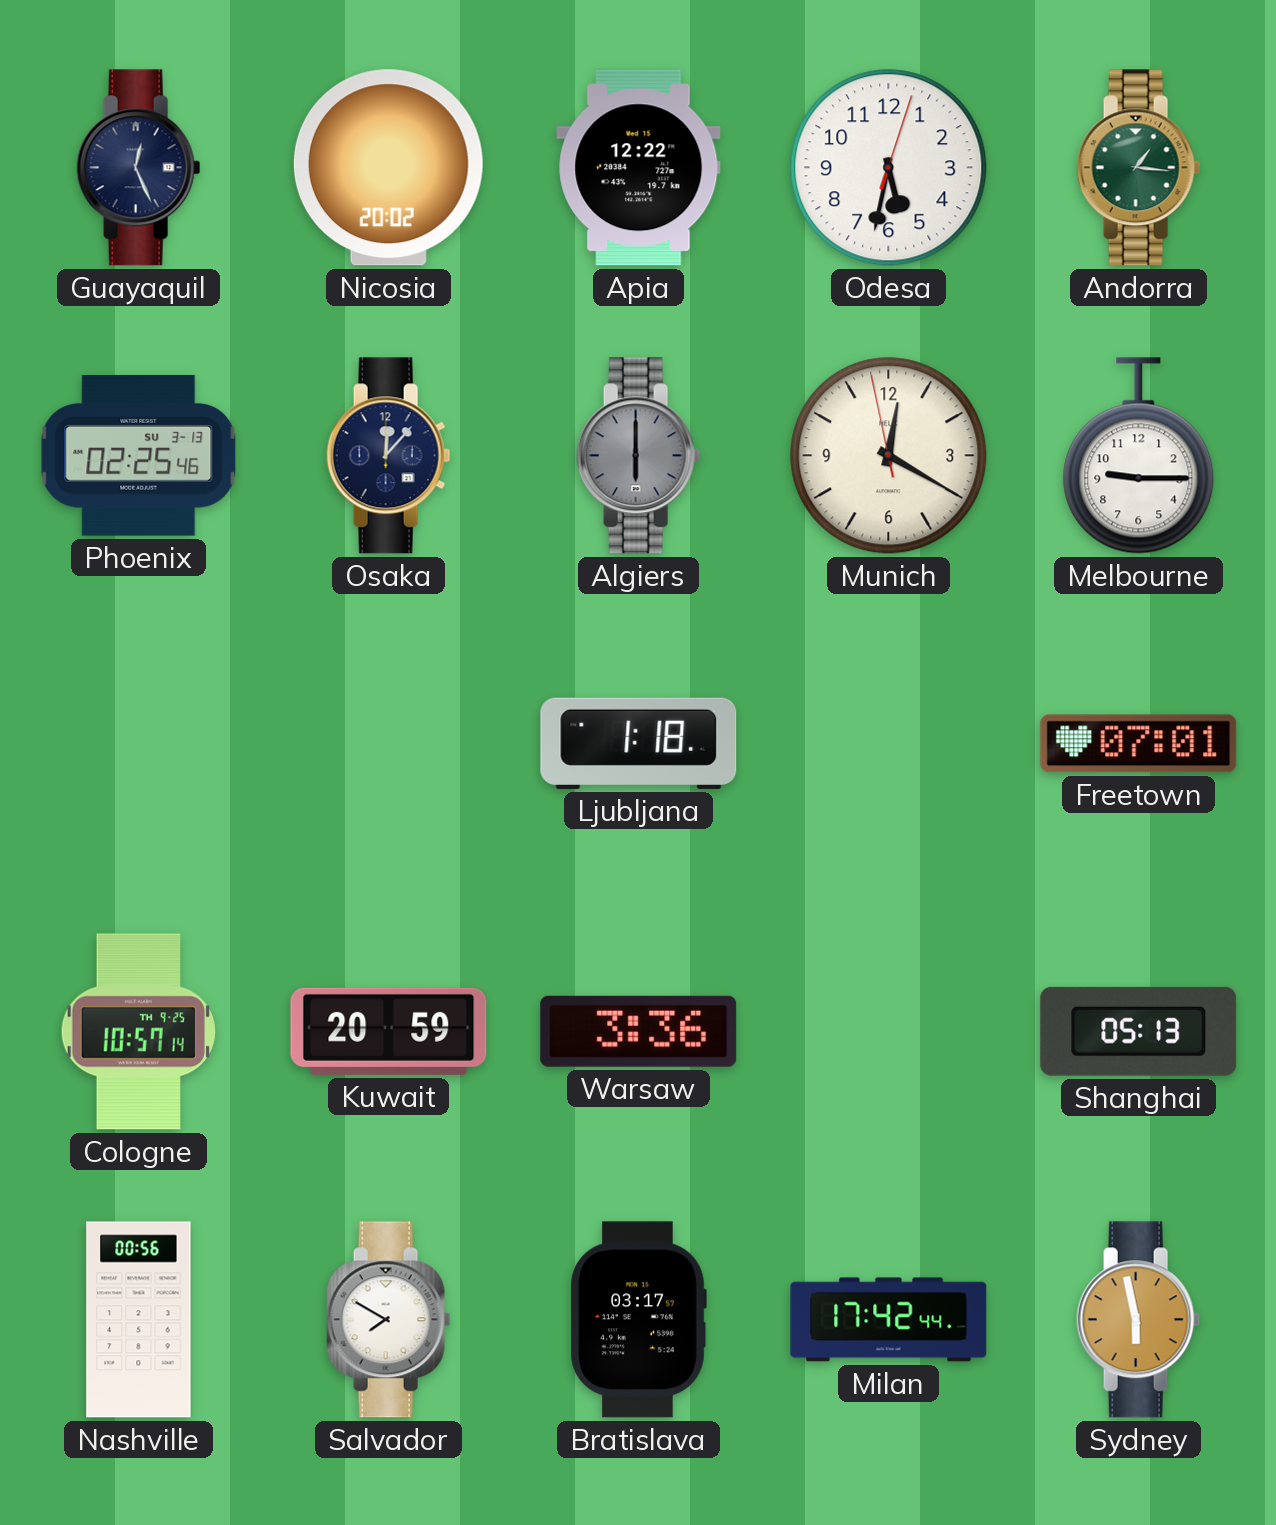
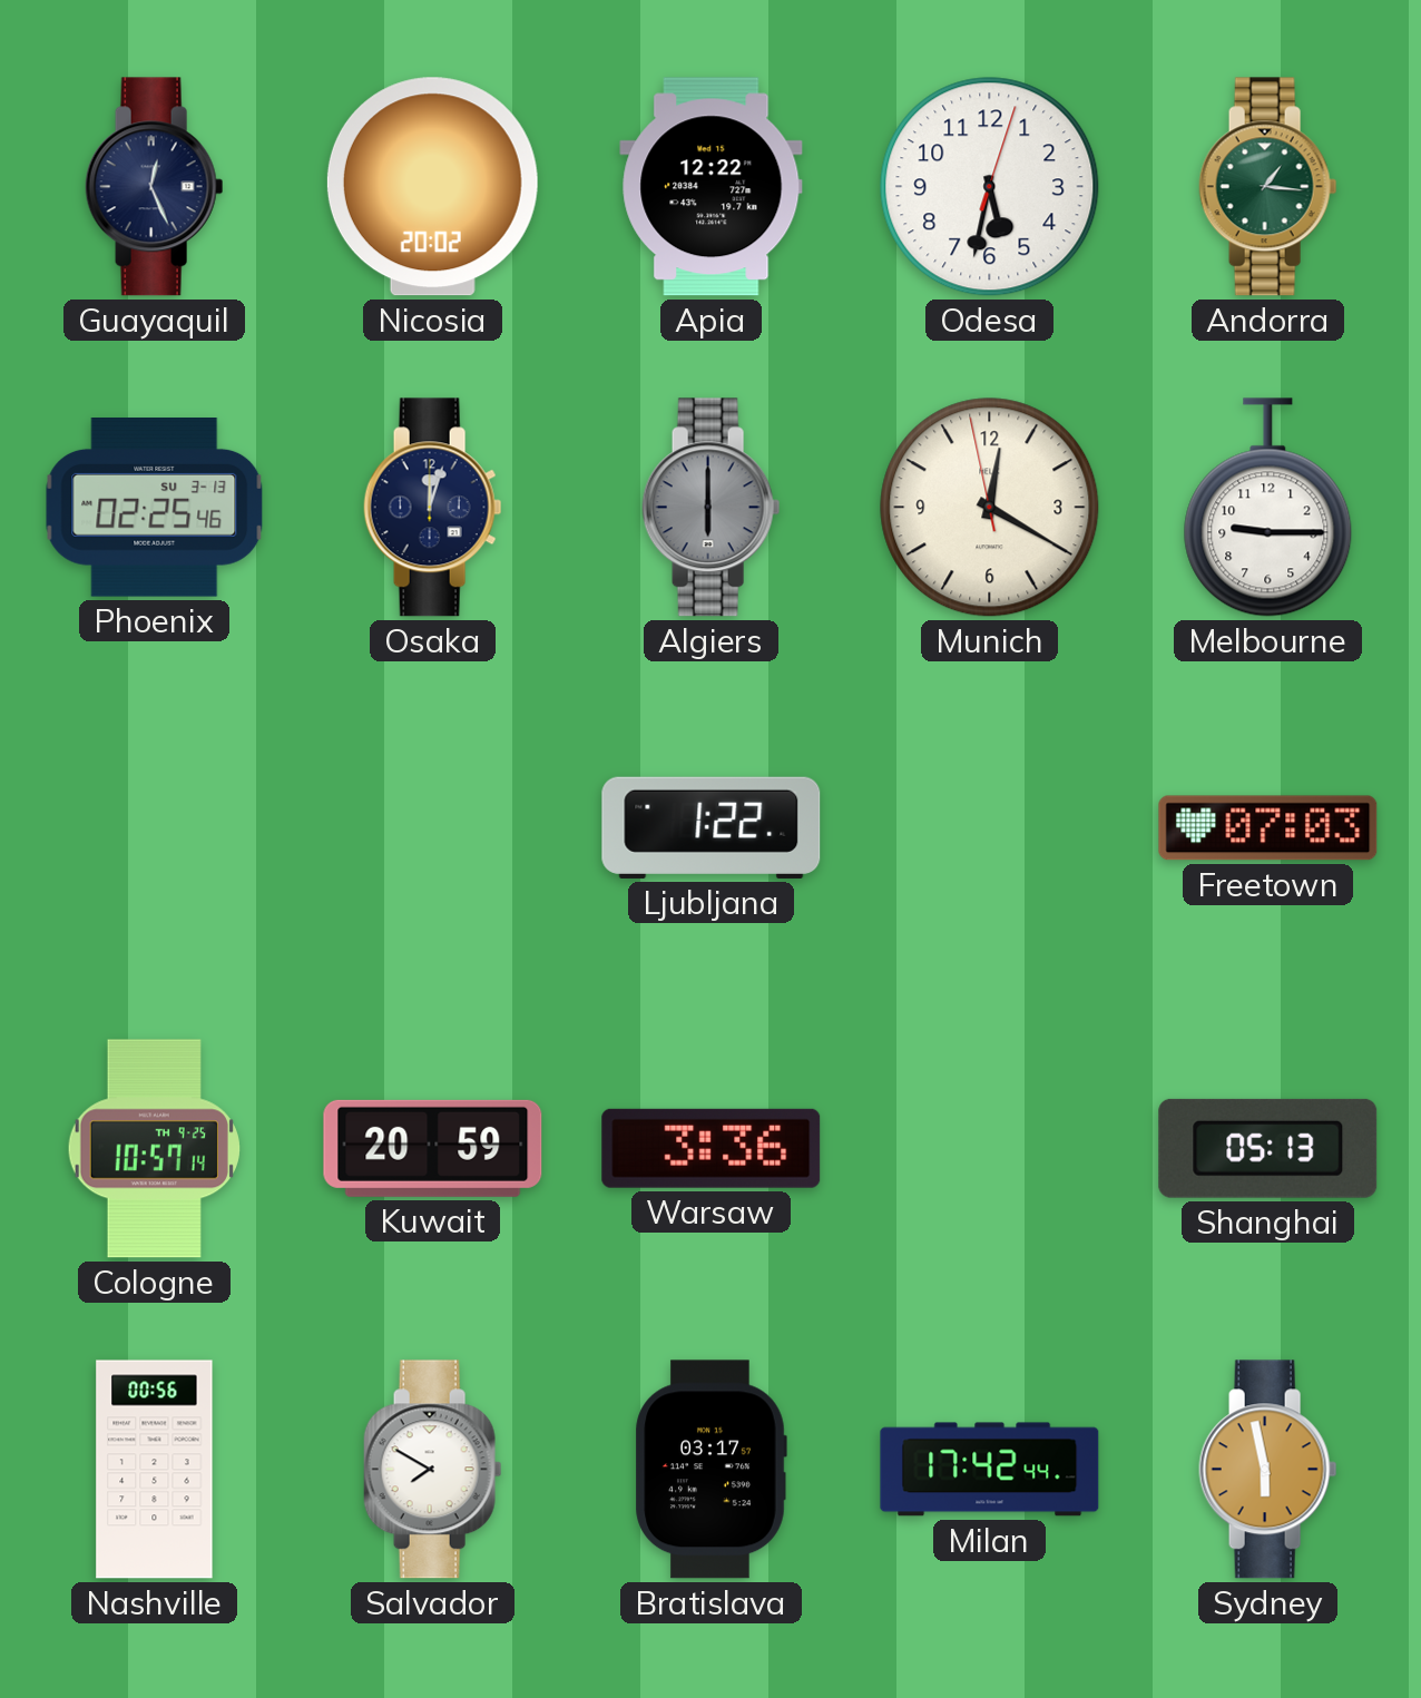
Osaka: 12:07 -> 12:03 (433, 508)
Ljubljana: 1:18 -> 1:22 (712, 827)
Freetown: 07:01 -> 07:03 (1268, 828)
